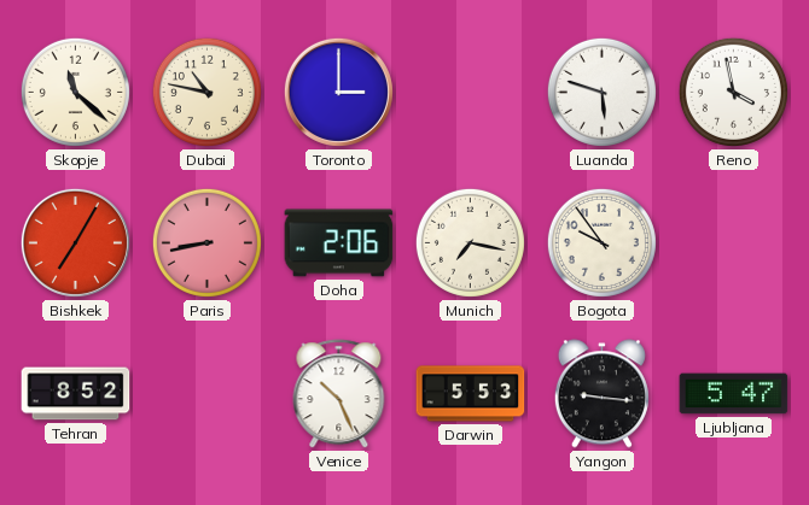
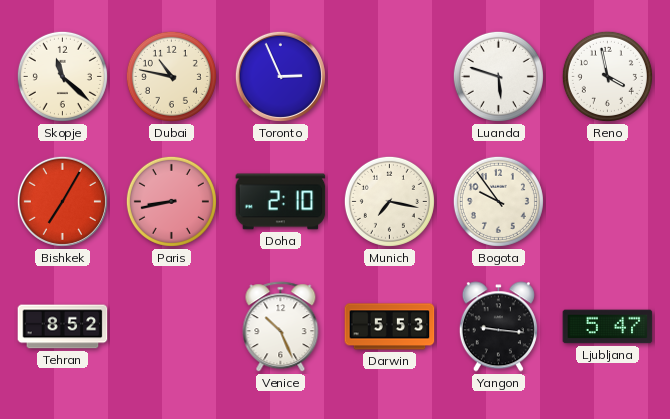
Toronto: 3:00 -> 2:56 (280, 76)
Doha: 2:06 -> 2:10 (281, 202)
